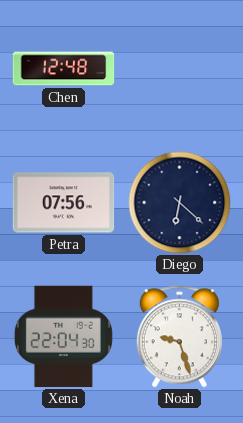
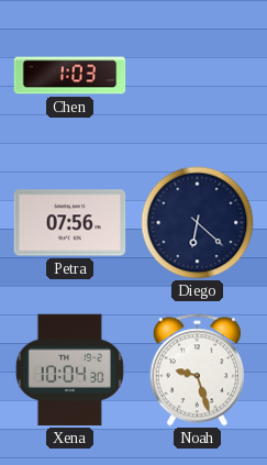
Chen: 12:48 -> 1:03 (70, 76)
Xena: 22:04 -> 10:04 (69, 370)
